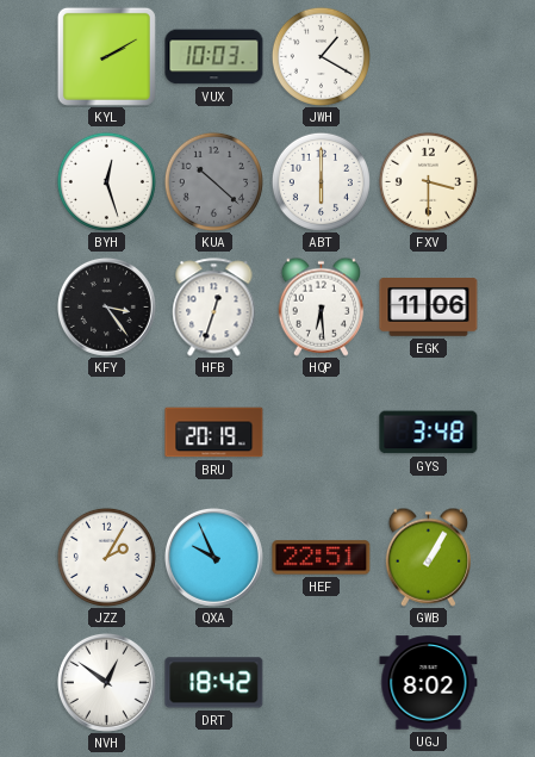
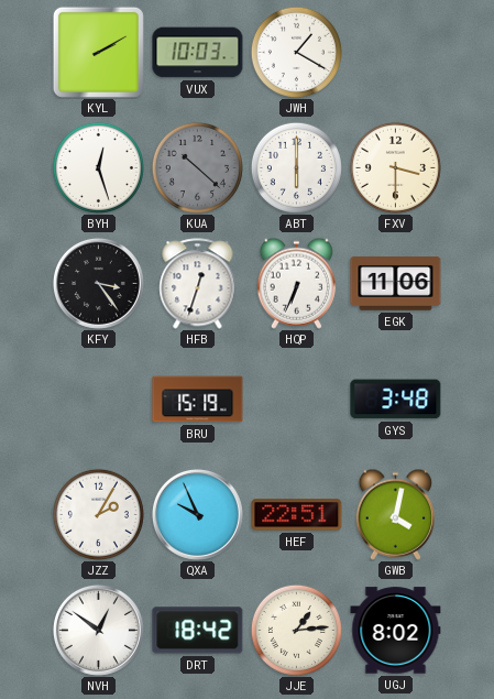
HQP: 6:29 -> 6:34 (296, 283)
BRU: 20:19 -> 15:19 (198, 400)
GWB: 1:05 -> 4:02 (395, 514)
JJE: none -> 1:14 (296, 630)
